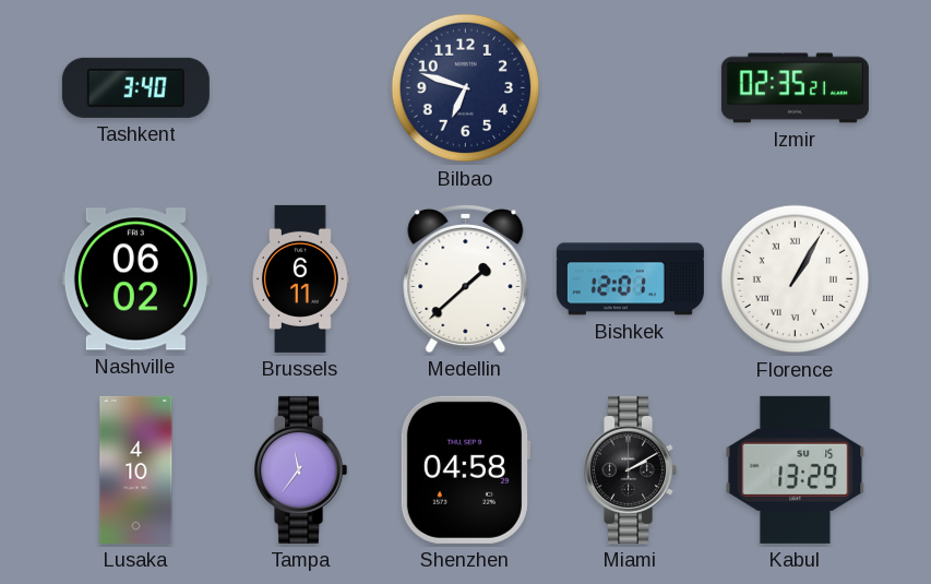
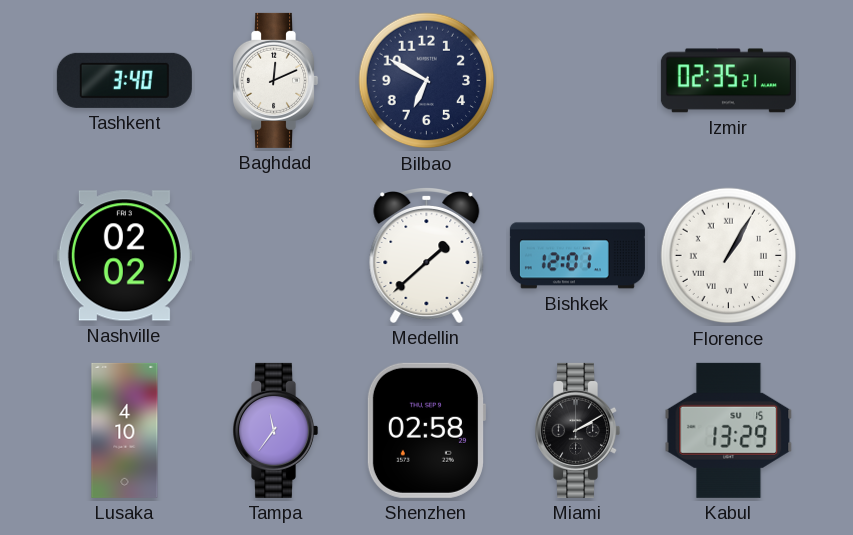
Baghdad: none -> 12:11 (276, 80)
Bilbao: 6:48 -> 6:50 (427, 81)
Nashville: 06:02 -> 02:02 (124, 256)
Brussels: 6:11 -> none (301, 278)
Shenzhen: 04:58 -> 02:58 (426, 430)
